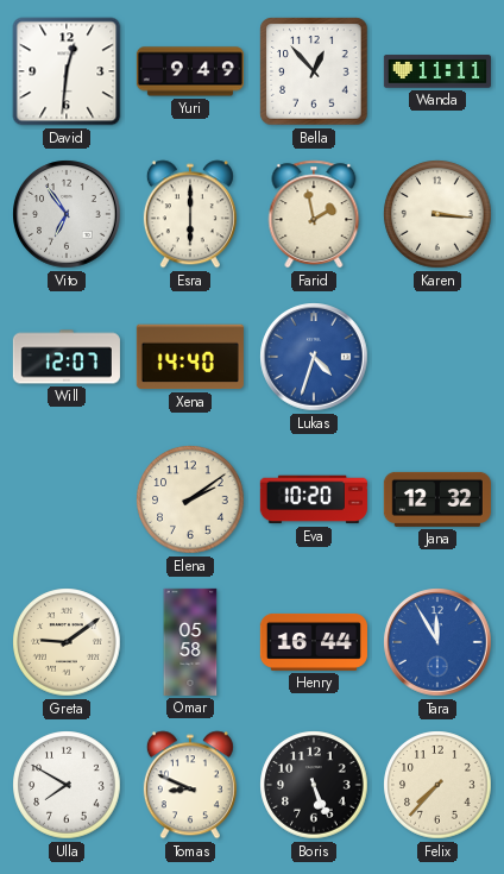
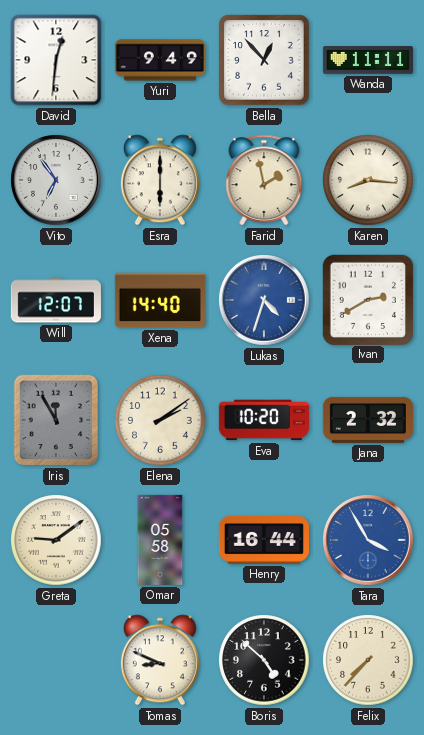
Karen: 3:16 -> 8:16 (368, 180)
Ivan: none -> 2:40 (367, 299)
Iris: none -> 11:55 (56, 420)
Jana: 12:32 -> 2:32 (368, 420)
Tara: 11:55 -> 3:55 (368, 540)
Ulla: 7:50 -> none (67, 785)
Boris: 5:26 -> 4:52 (264, 660)
